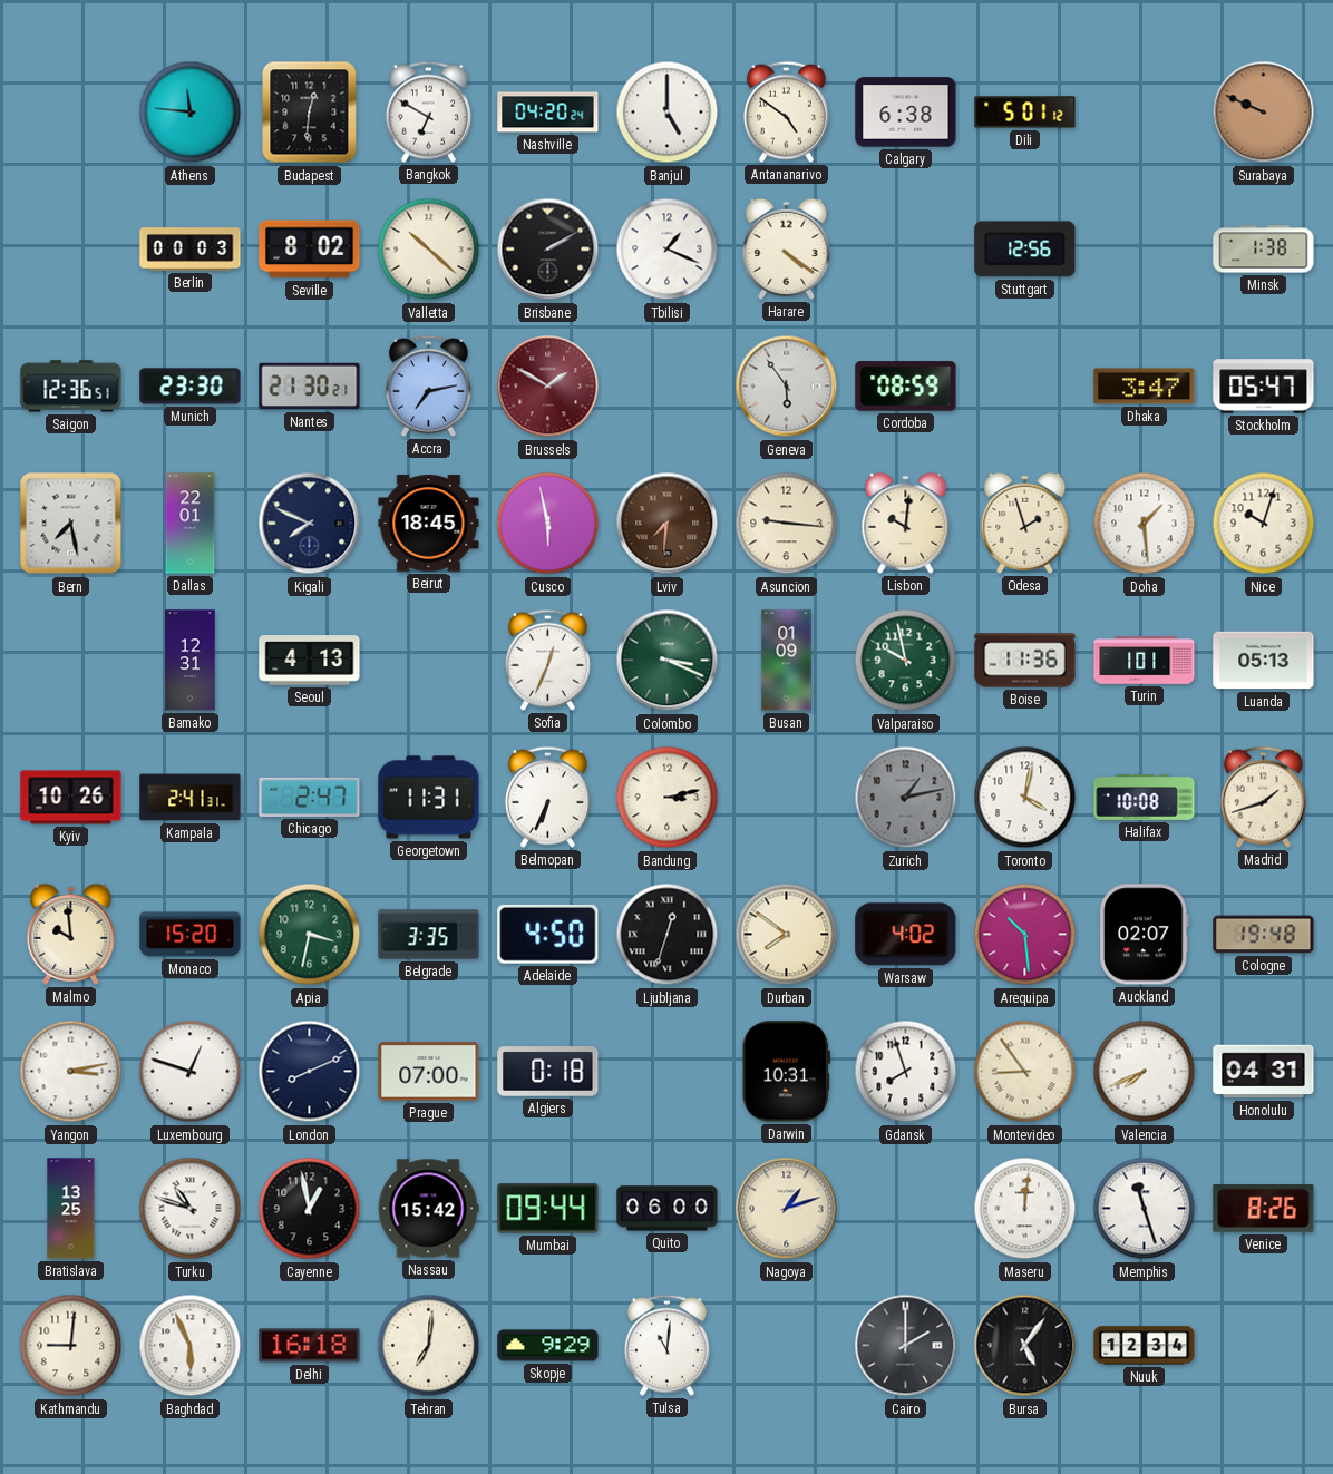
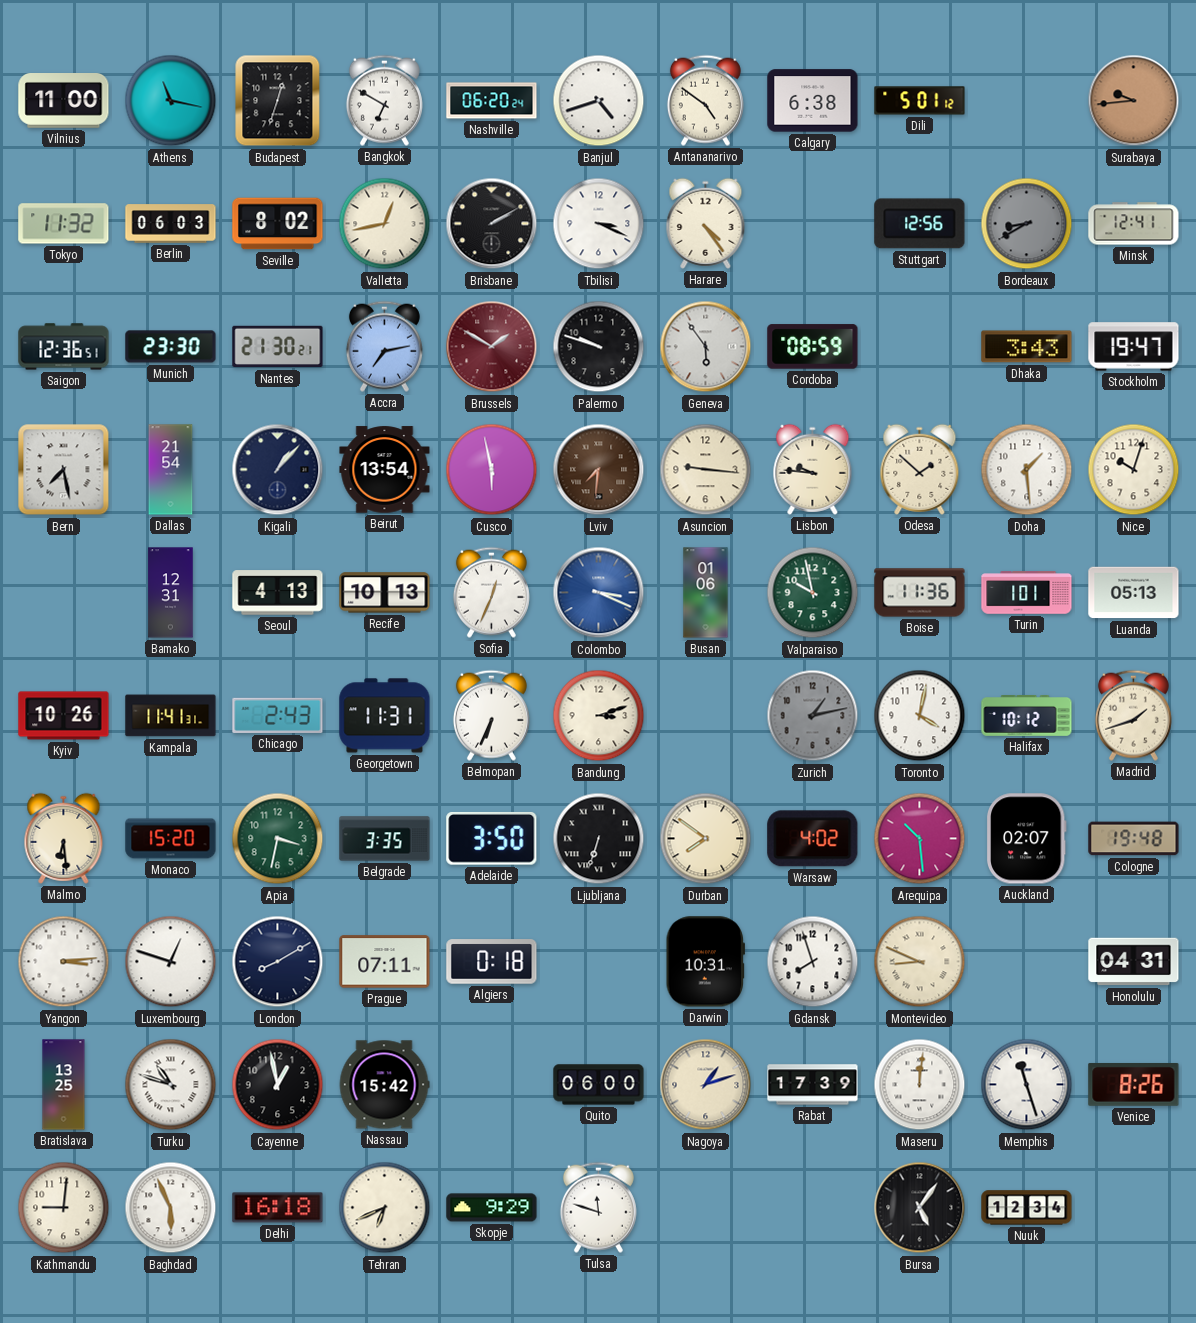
Vilnius: none -> 11:00 (64, 101)
Athens: 11:46 -> 11:17 (171, 101)
Budapest: 12:31 -> 12:33 (278, 101)
Nashville: 04:20 -> 06:20 (492, 101)
Banjul: 5:00 -> 4:42 (599, 101)
Surabaya: 9:49 -> 9:44 (1134, 101)
Tokyo: none -> 11:32 (64, 224)
Berlin: 00:03 -> 06:03 (171, 224)
Valletta: 10:22 -> 12:43 (385, 224)
Tbilisi: 1:19 -> 3:19 (599, 224)
Harare: 4:21 -> 4:24 (706, 223)
Bordeaux: none -> 8:40 (1027, 224)
Minsk: 1:38 -> 12:41 (1134, 224)
Palermo: none -> 9:48 (599, 347)
Dhaka: 3:47 -> 3:43 (1027, 347)
Stockholm: 05:47 -> 19:47 (1134, 347)
Dallas: 22:01 -> 21:54 (171, 470)
Kigali: 7:49 -> 1:07 (278, 470)
Beirut: 18:45 -> 13:54 (385, 470)
Lisbon: 10:01 -> 9:46 (813, 469)
Odesa: 1:57 -> 1:52 (920, 469)
Recife: none -> 10:13 (385, 593)
Colombo dial: green -> blue (599, 593)
Busan: 01:09 -> 01:06 (706, 593)
Kampala: 2:41 -> 11:41 (171, 716)
Chicago: 2:47 -> 2:43 (278, 715)
Bandung: 3:13 -> 3:12 (599, 716)
Halifax: 10:08 -> 10:12 (1027, 716)
Malmo: 9:59 -> 6:29 (64, 838)
Adelaide: 4:50 -> 3:50 (492, 838)
Ljubljana: 12:33 -> 6:33 (599, 839)
Yangon: 3:13 -> 3:14 (64, 962)
London: 8:11 -> 8:10 (278, 962)
Prague: 07:00 -> 07:11 (385, 962)
Montevideo: 8:54 -> 8:49 (920, 962)
Valencia: 7:41 -> none (1145, 1072)
Mumbai: 09:44 -> none (548, 1209)
Rabat: none -> 17:39 (813, 1085)
Tehran: 7:01 -> 6:41 (385, 1208)
Tulsa: 11:01 -> 11:48 (598, 1207)
Cairo: 2:00 -> none (906, 1346)
